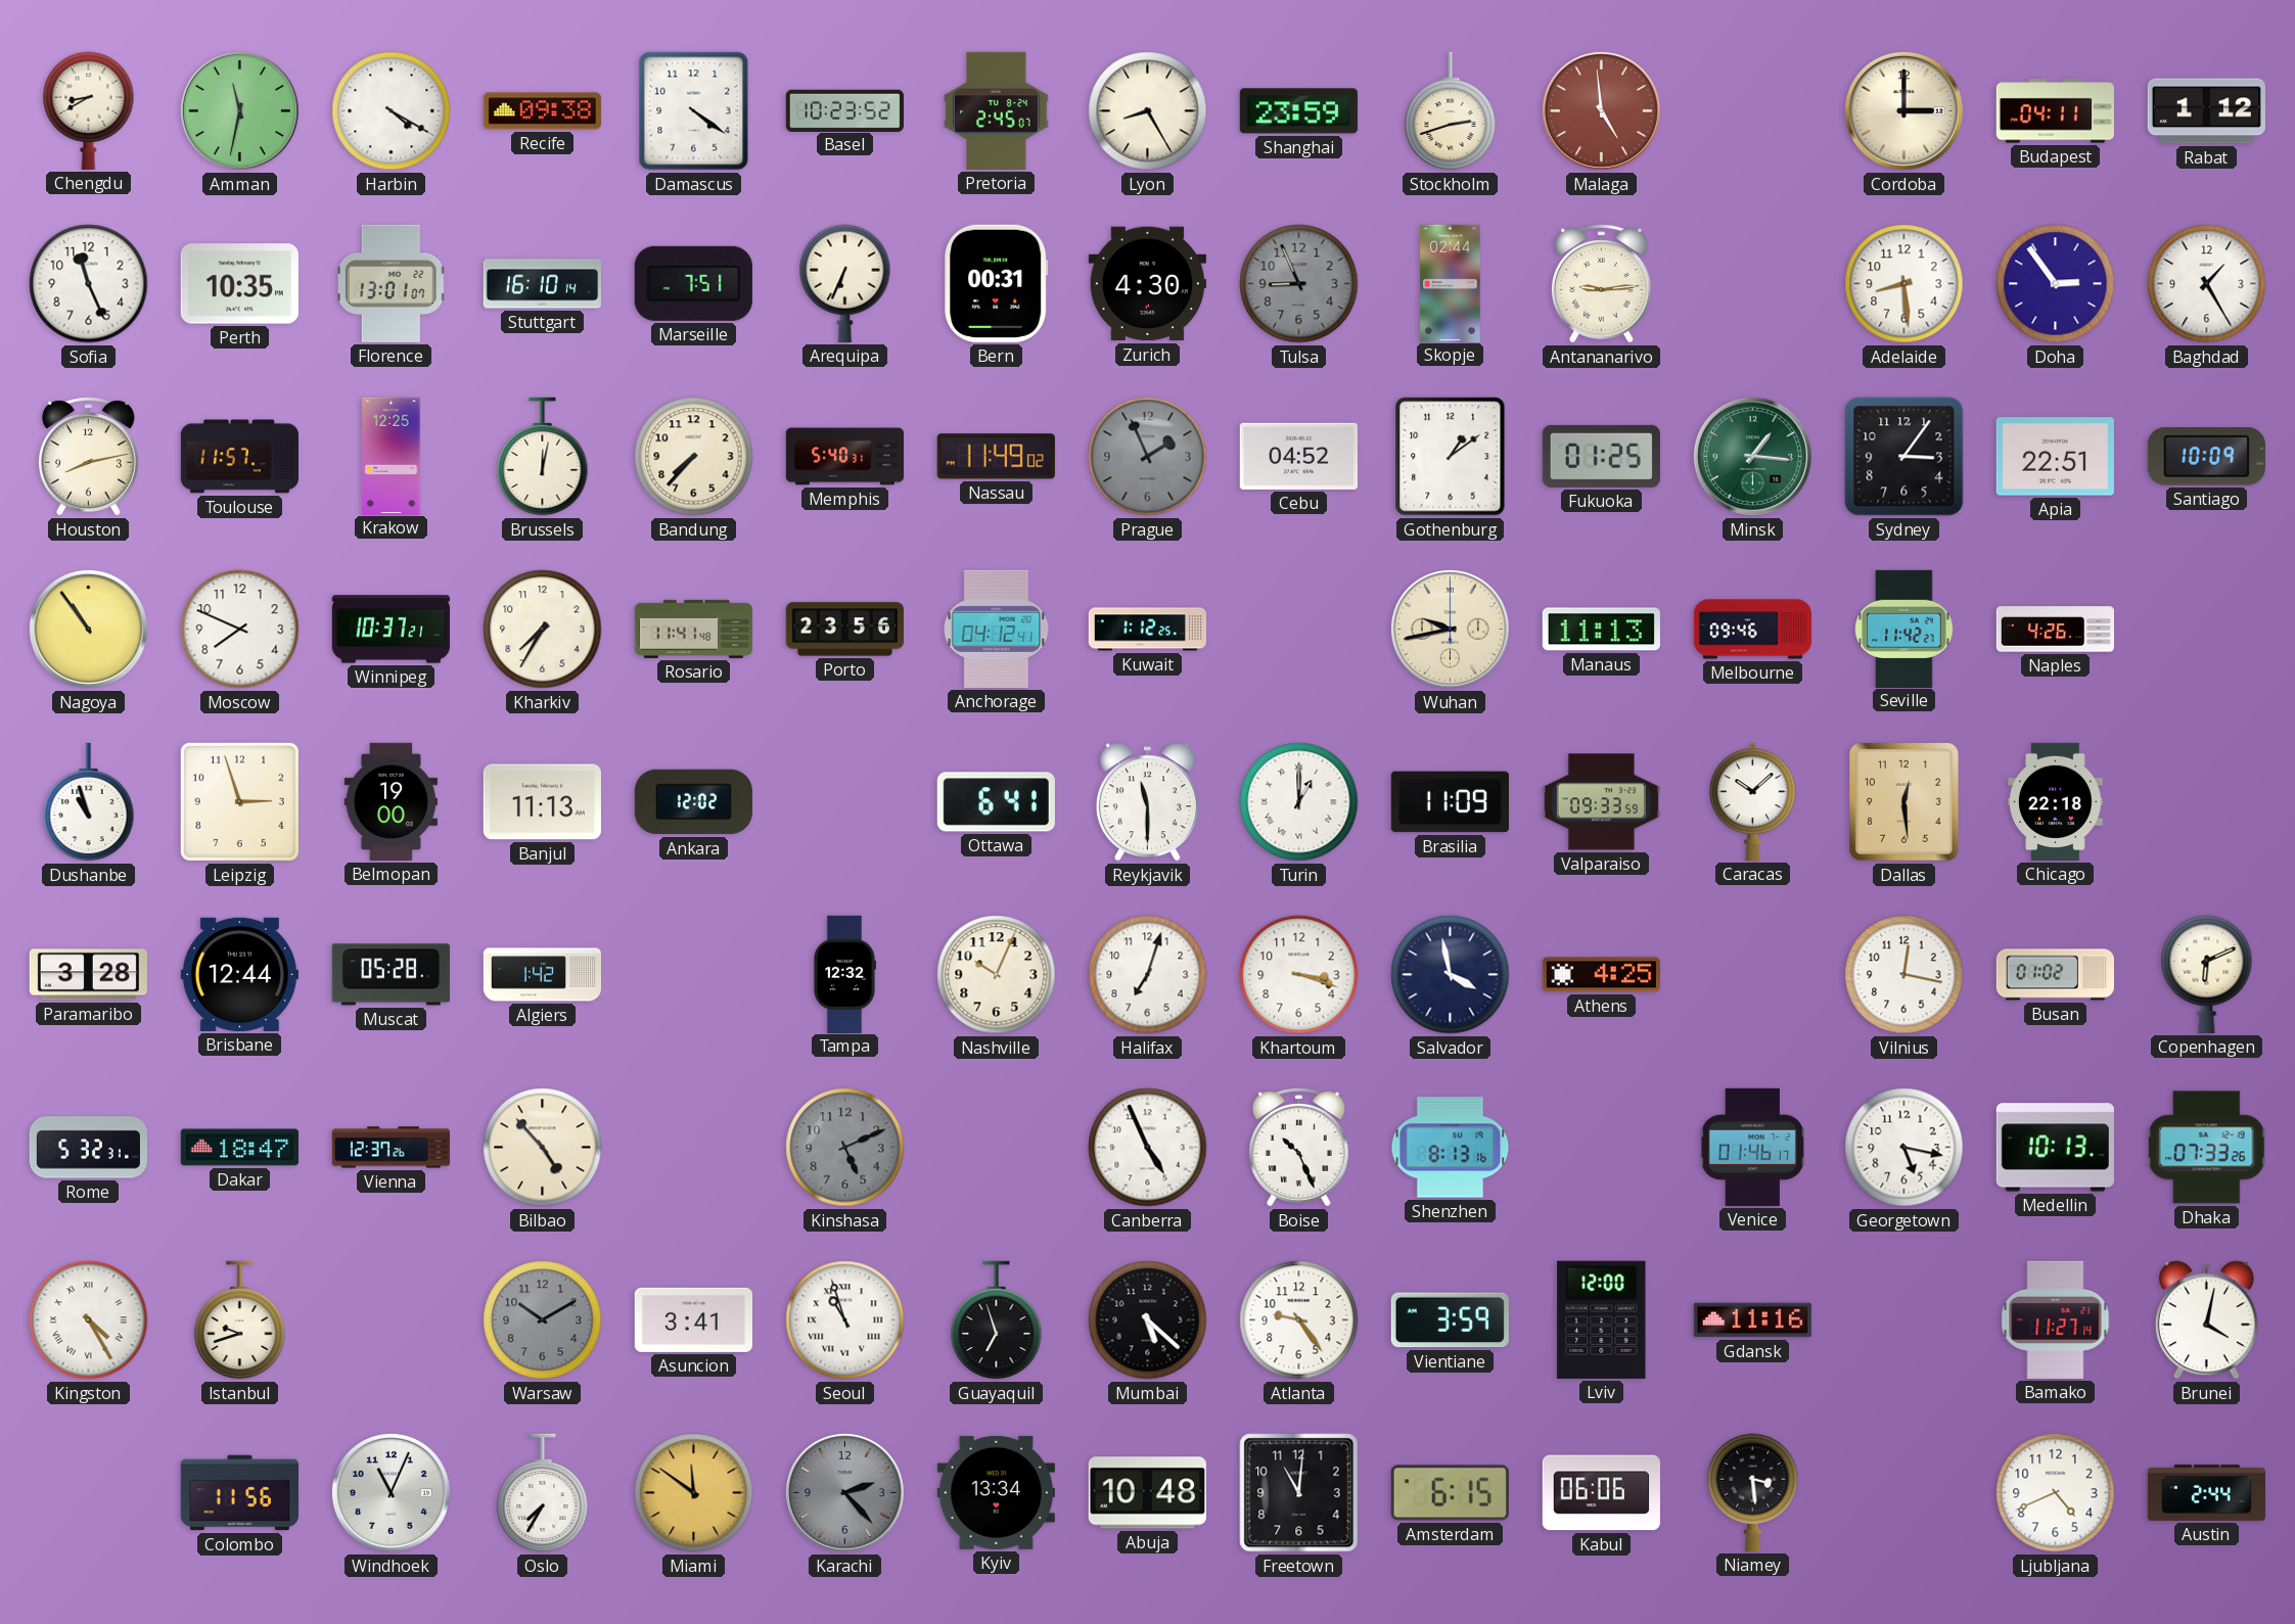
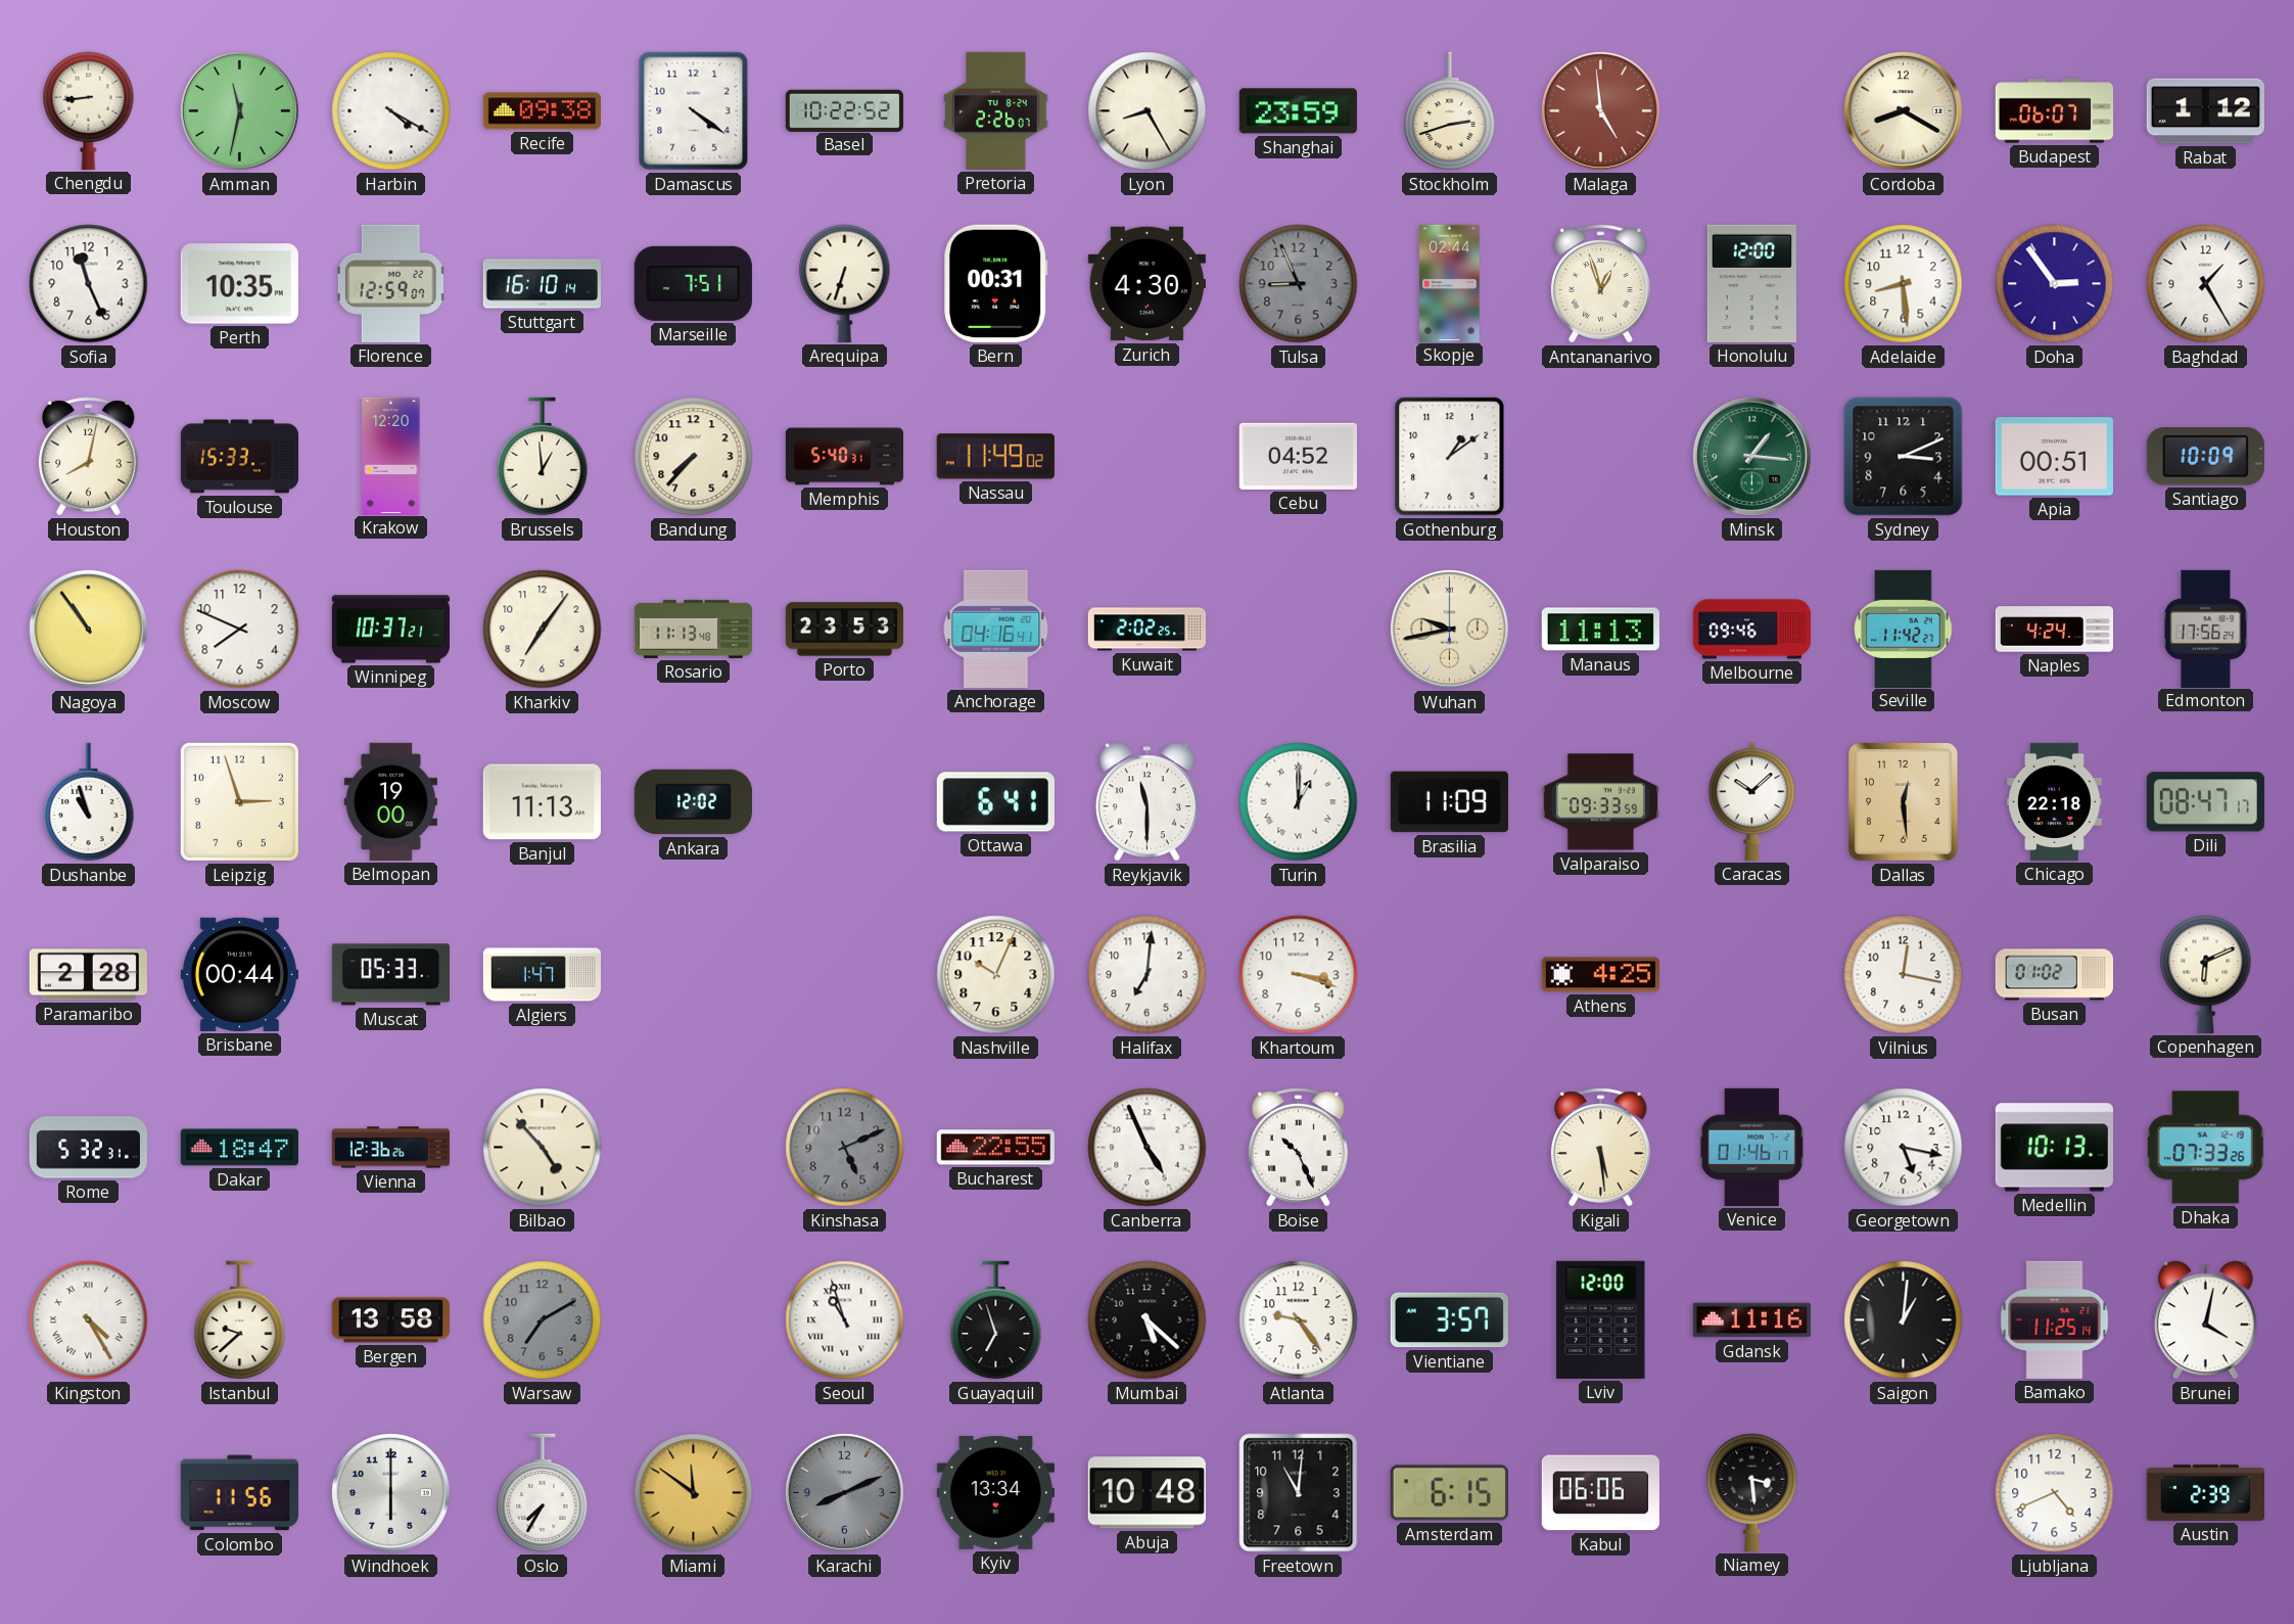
Chengdu: 8:40 -> 8:44 (89, 110)
Basel: 10:23 -> 10:22 (844, 110)
Pretoria: 2:45 -> 2:26 (996, 110)
Cordoba: 3:00 -> 8:20 (1903, 110)
Budapest: 04:11 -> 06:07 (2054, 111)
Florence: 13:01 -> 12:59 (391, 283)
Arequipa: 6:34 -> 6:33 (845, 283)
Antananarivo: 9:14 -> 12:57 (1600, 284)
Honolulu: none -> 12:00 (1751, 283)
Houston: 8:13 -> 8:02 (88, 457)
Toulouse: 11:57 -> 15:33 (239, 457)
Krakow: 12:25 -> 12:20 (391, 456)
Brussels: 12:02 -> 12:59 (543, 457)
Prague: 1:56 -> none (1148, 457)
Fukuoka: 01:25 -> none (1601, 456)
Sydney: 3:06 -> 3:11 (1904, 457)
Apia: 22:51 -> 00:51 (2054, 457)
Kharkiv: 7:35 -> 7:06 (543, 630)
Rosario: 11:41 -> 11:13 (693, 629)
Porto: 23:56 -> 23:53 (844, 630)
Anchorage: 04:12 -> 04:16 (996, 629)
Kuwait: 1:12 -> 2:02 (1146, 630)
Naples: 4:26 -> 4:24 (2054, 630)
Edmonton: none -> 17:56 (2206, 629)
Dili: none -> 08:47 (2205, 802)
Paramaribo: 3:28 -> 2:28 (88, 975)
Brisbane: 12:44 -> 00:44 (239, 974)
Muscat: 05:28 -> 05:33 (390, 975)
Algiers: 1:42 -> 1:47 (542, 975)
Tampa: 12:32 -> none (844, 974)
Halifax: 7:03 -> 7:01 (1148, 975)
Salvador: 3:58 -> none (1451, 975)
Vienna: 12:37 -> 12:36 (390, 1148)
Bucharest: none -> 22:55 (995, 1148)
Shenzhen: 8:13 -> none (1451, 1148)
Kigali: none -> 5:29 (1600, 1148)
Istanbul: 9:42 -> 9:38 (240, 1320)
Bergen: none -> 13:58 (390, 1320)
Warsaw: 10:10 -> 7:10 (543, 1320)
Asuncion: 3:41 -> none (693, 1319)
Vientiane: 3:59 -> 3:57 (1449, 1320)
Saigon: none -> 1:01 (1904, 1320)
Bamako: 11:27 -> 11:25 (2055, 1319)
Windhoek: 11:04 -> 6:00 (390, 1492)
Karachi: 2:23 -> 8:11 (844, 1492)
Austin: 2:44 -> 2:39 (2205, 1492)
